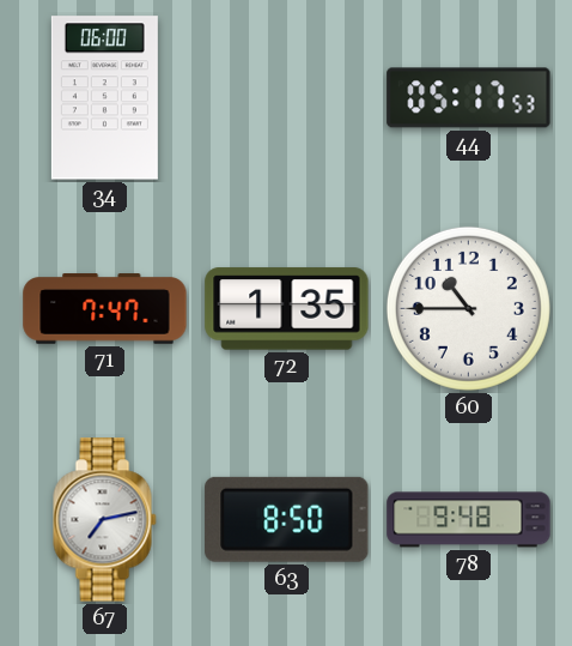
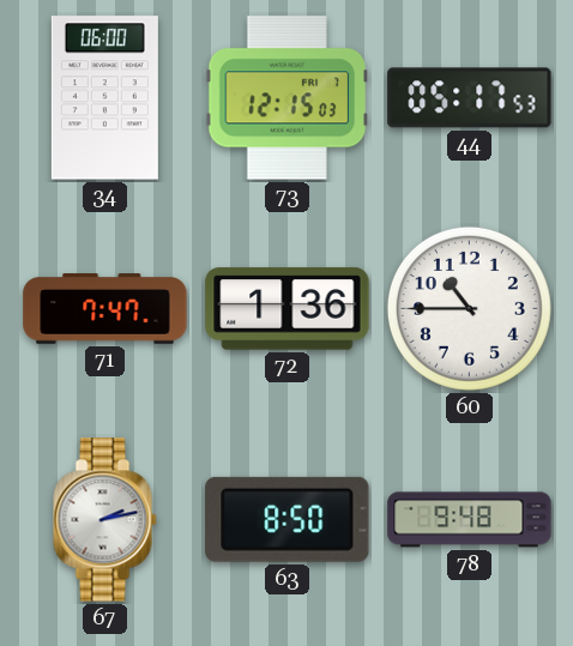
73: none -> 12:15 (288, 98)
72: 1:35 -> 1:36 (288, 309)
67: 7:13 -> 2:13 (105, 520)
